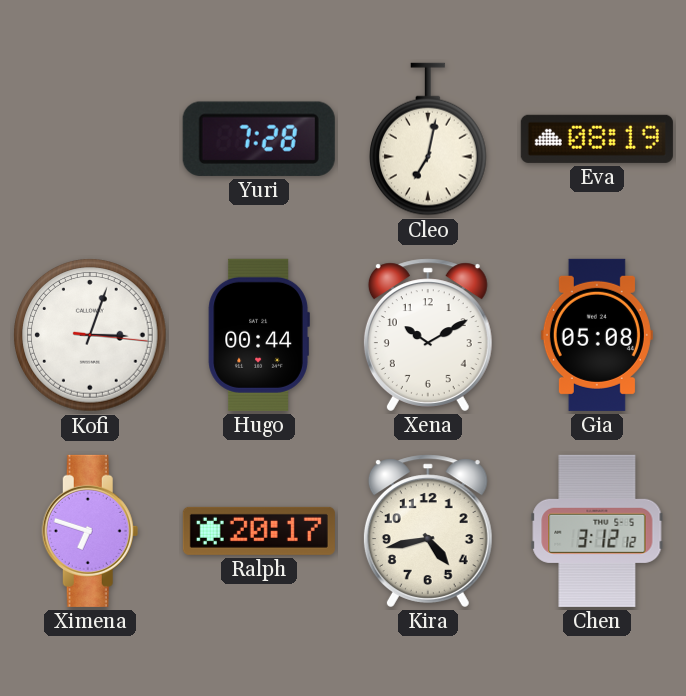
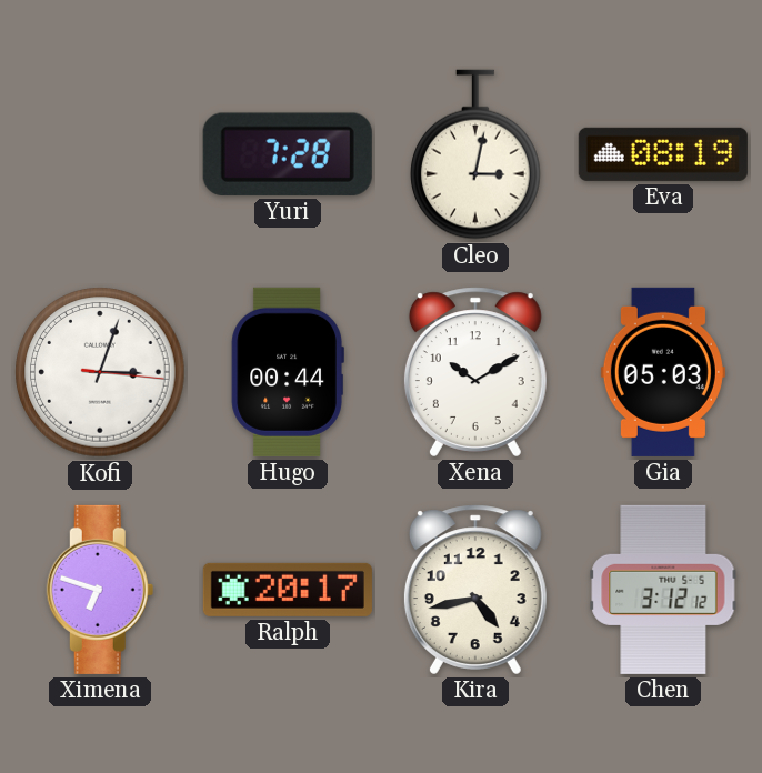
Cleo: 7:02 -> 3:02 (477, 154)
Gia: 05:08 -> 05:03 (663, 372)
